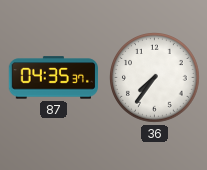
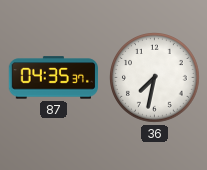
36: 7:36 -> 7:32 (155, 78)
